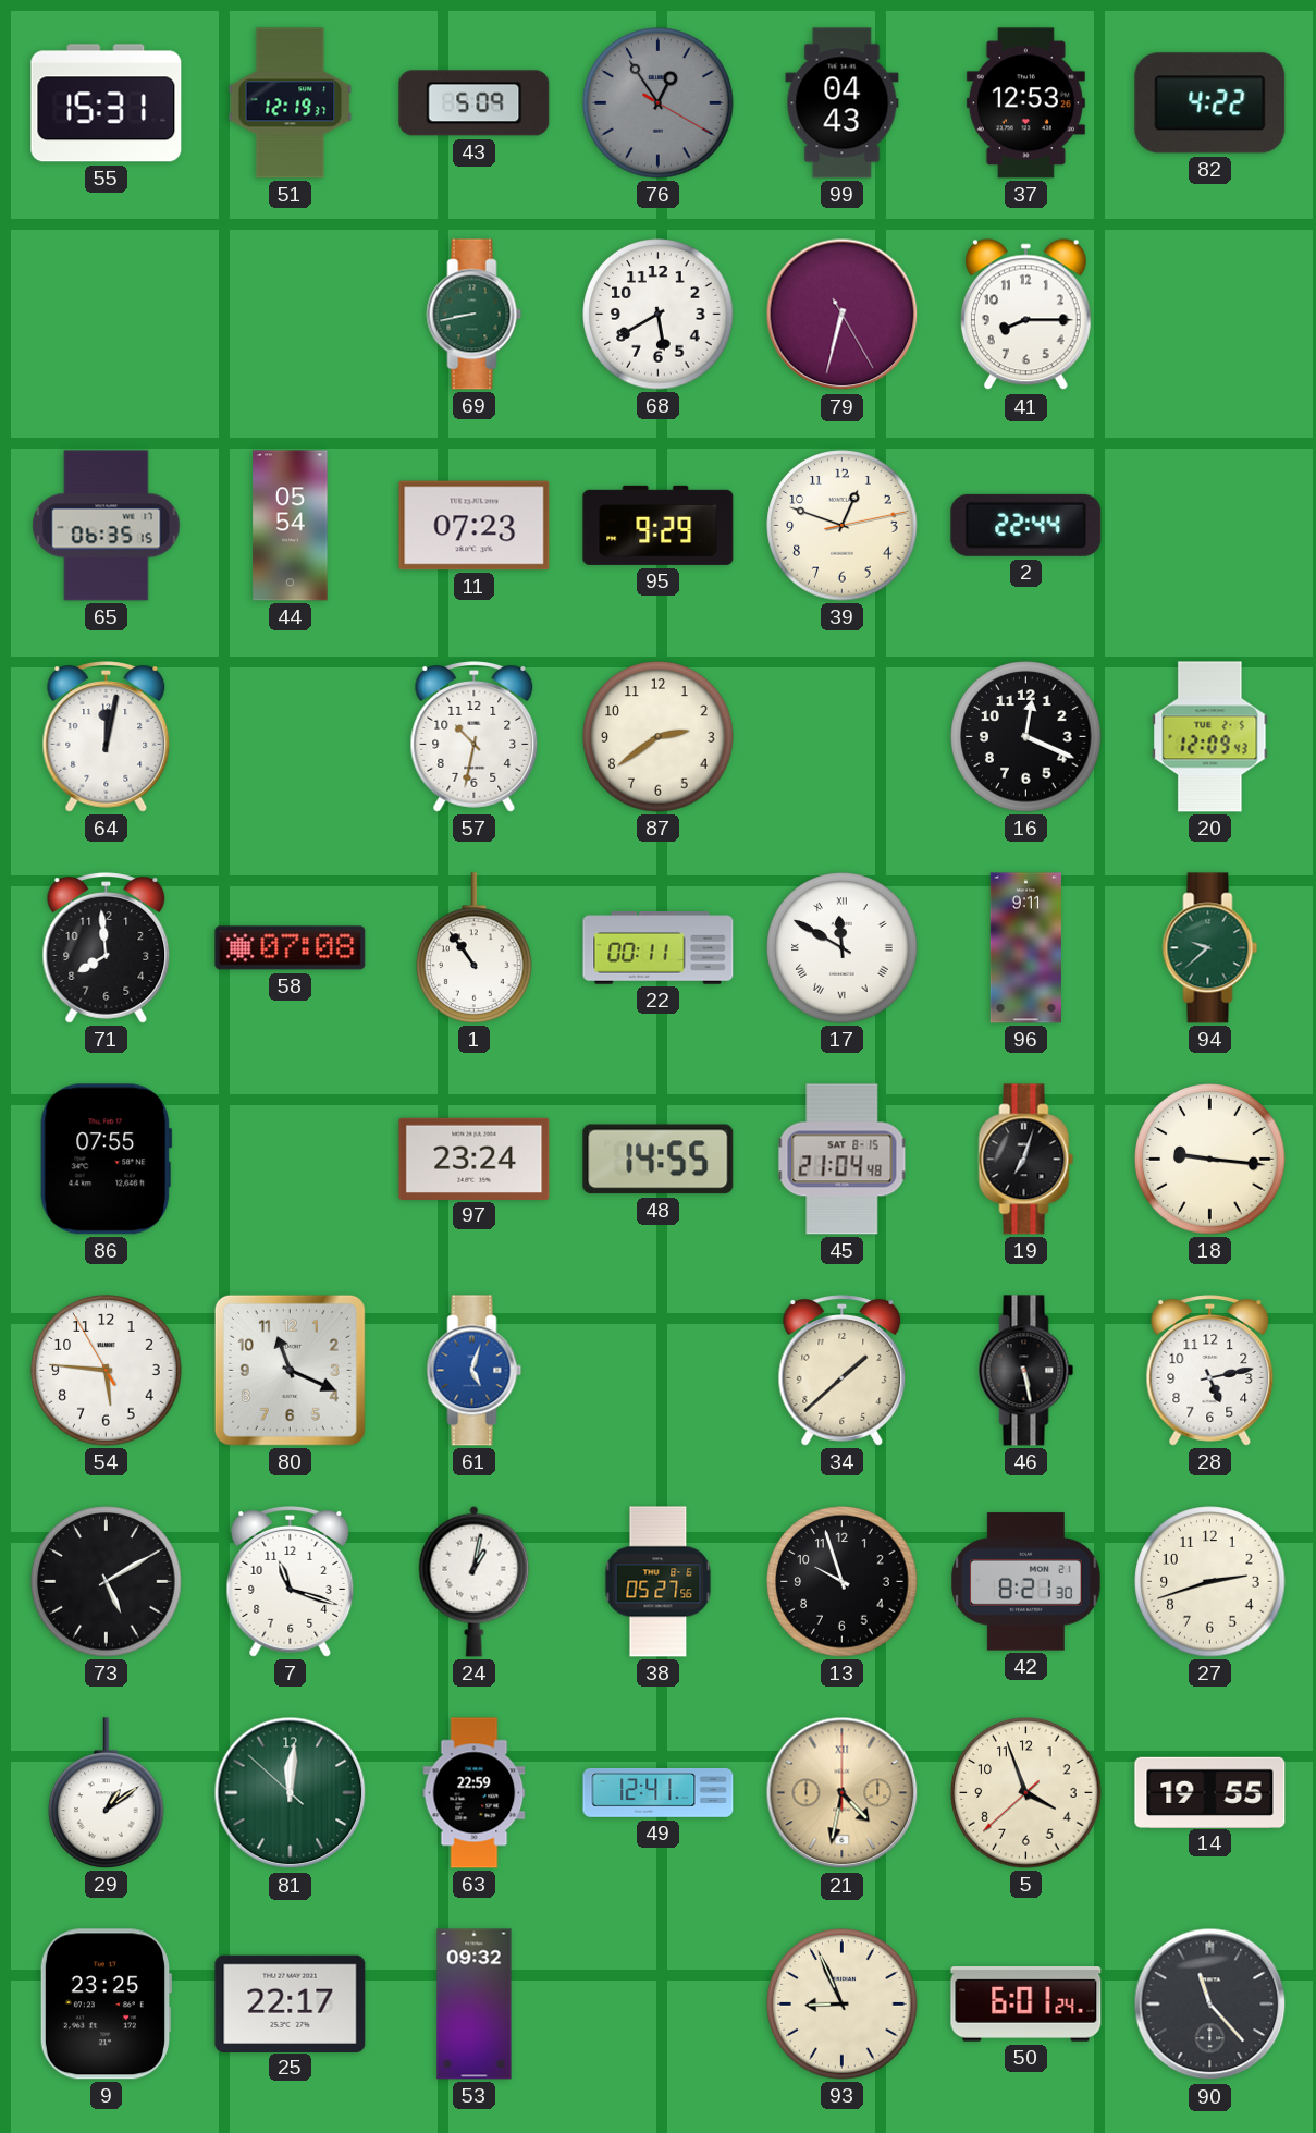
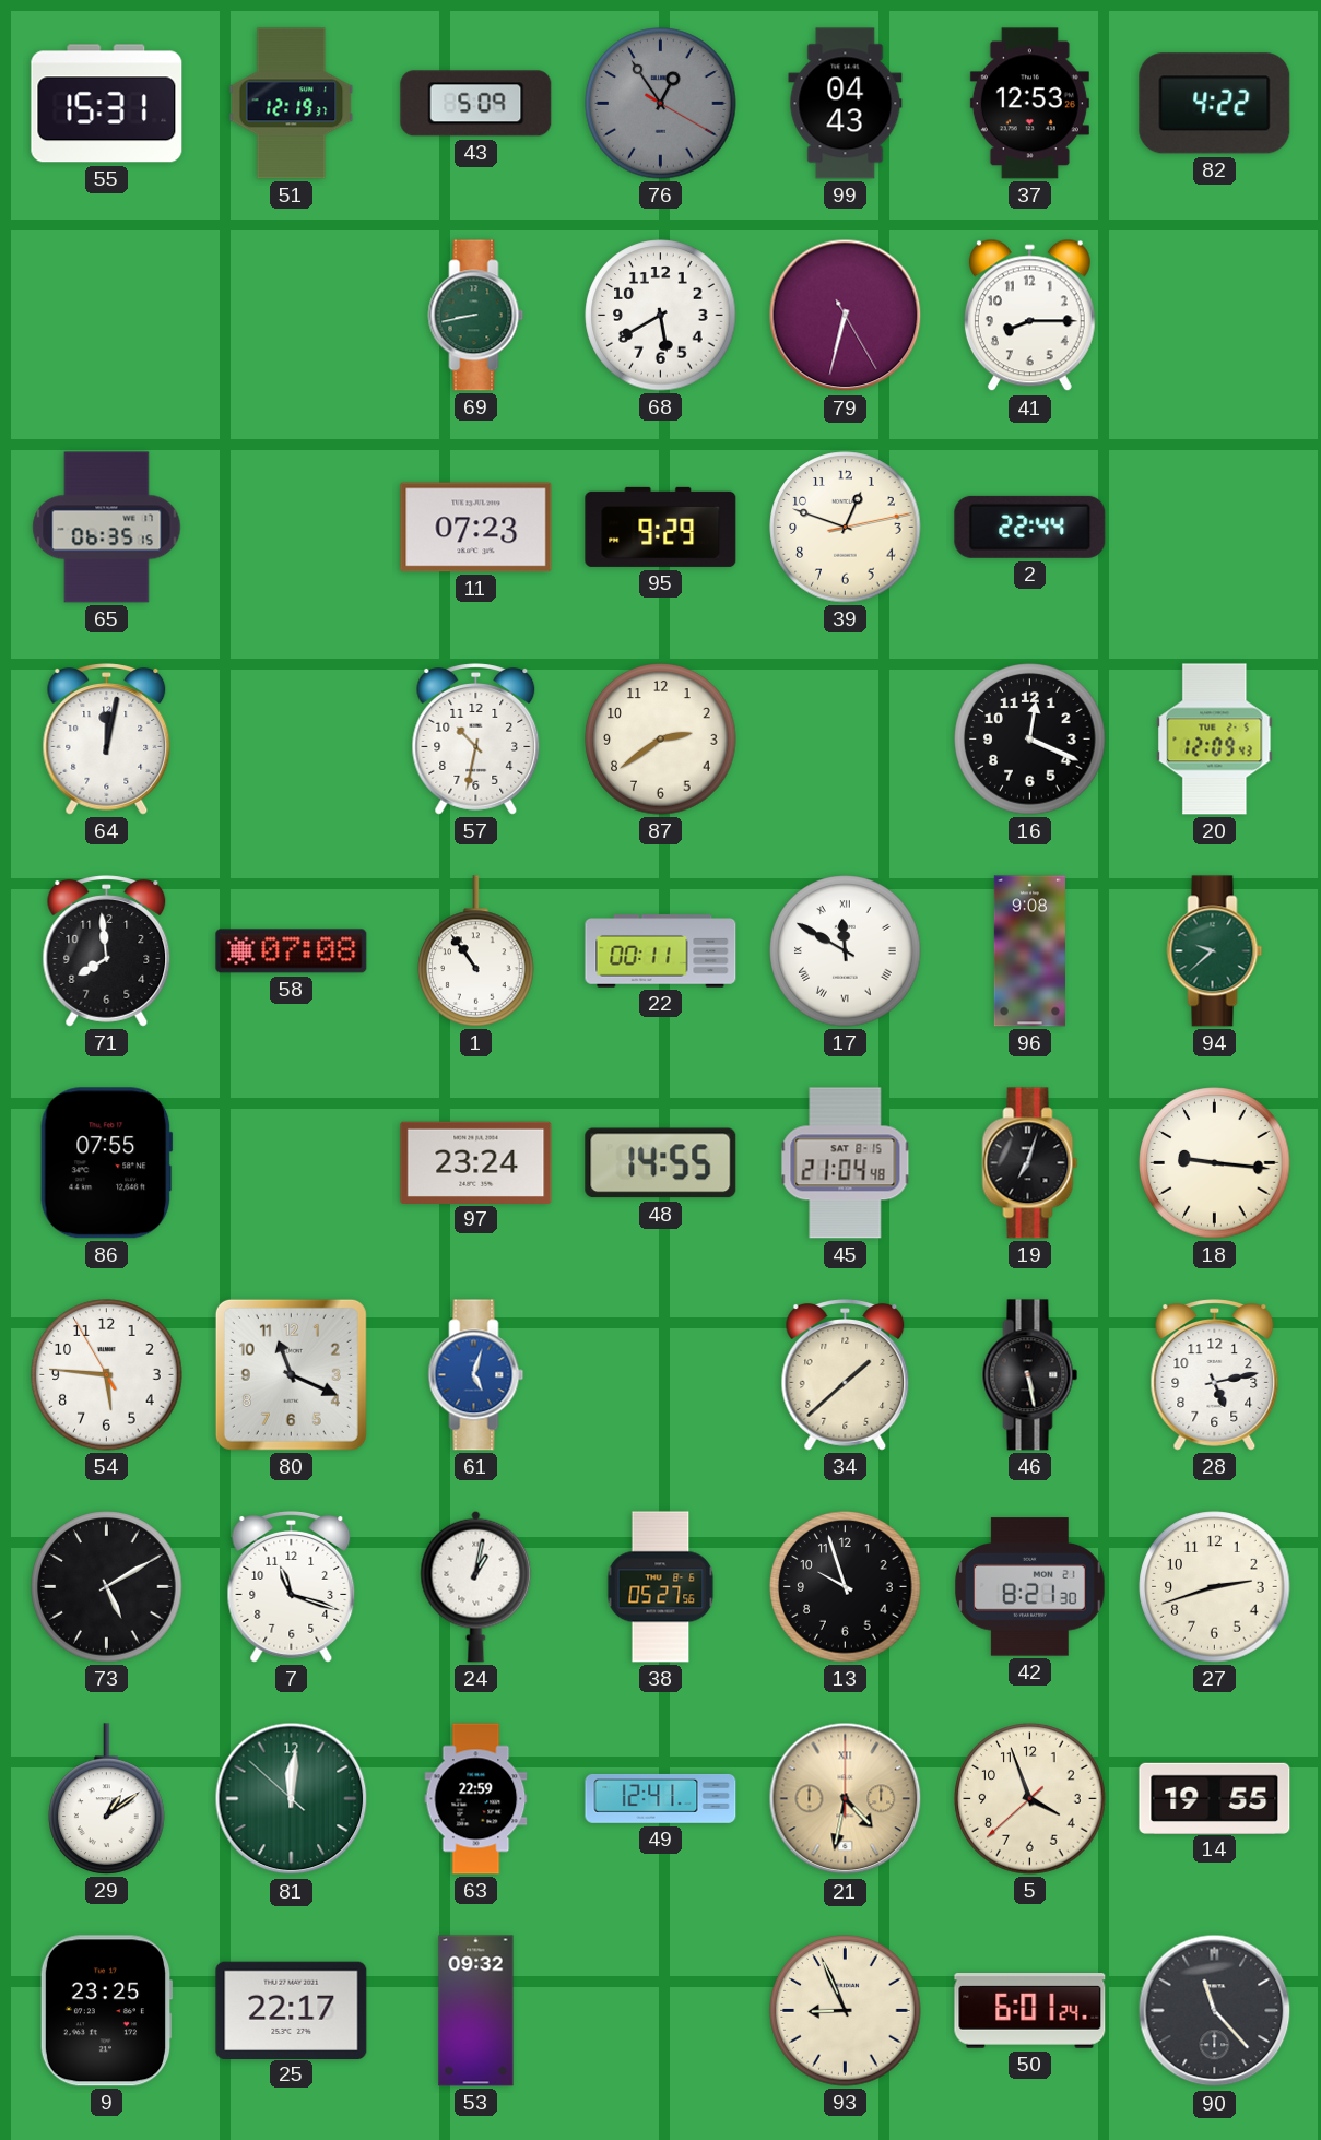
44: 05:54 -> none (291, 526)
96: 9:11 -> 9:08 (1029, 951)
